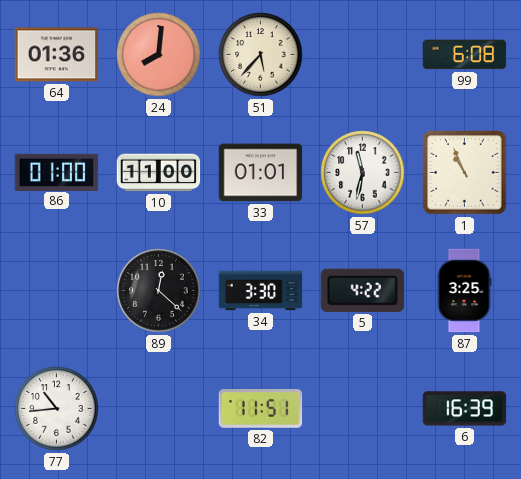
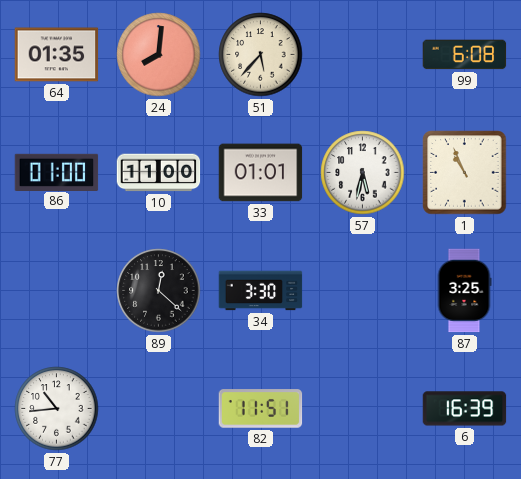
64: 01:36 -> 01:35 (57, 55)
57: 11:32 -> 5:32 (363, 173)
5: 4:22 -> none (362, 290)
